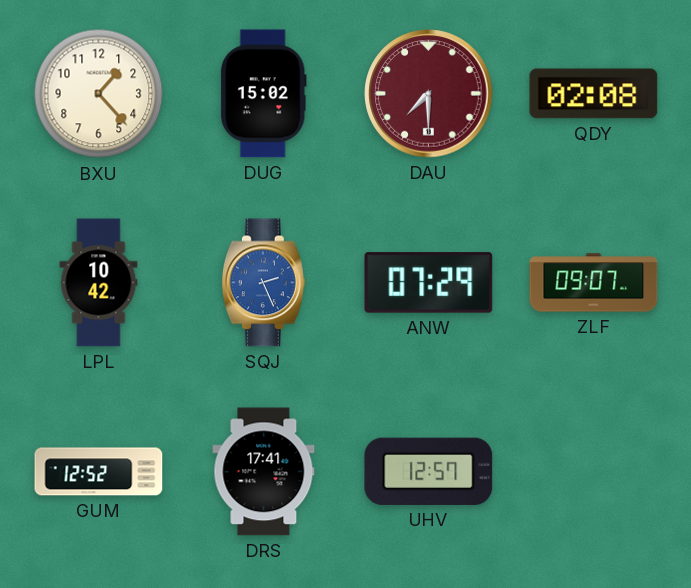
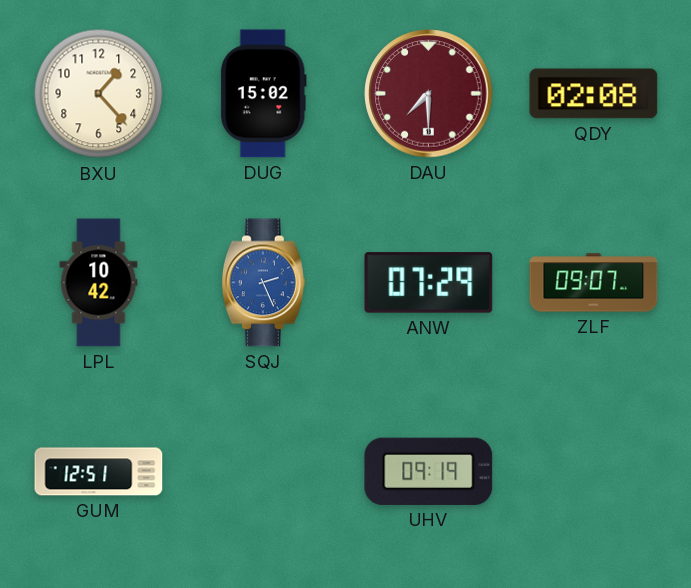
GUM: 12:52 -> 12:51 (99, 472)
DRS: 17:41 -> none (264, 472)
UHV: 12:57 -> 09:19 (429, 471)
